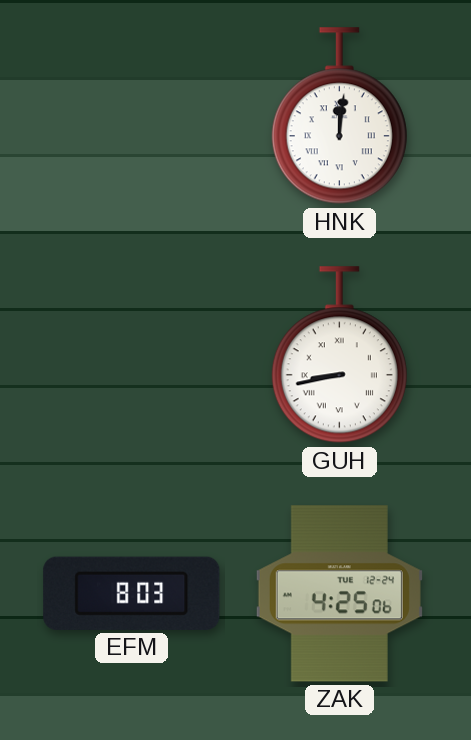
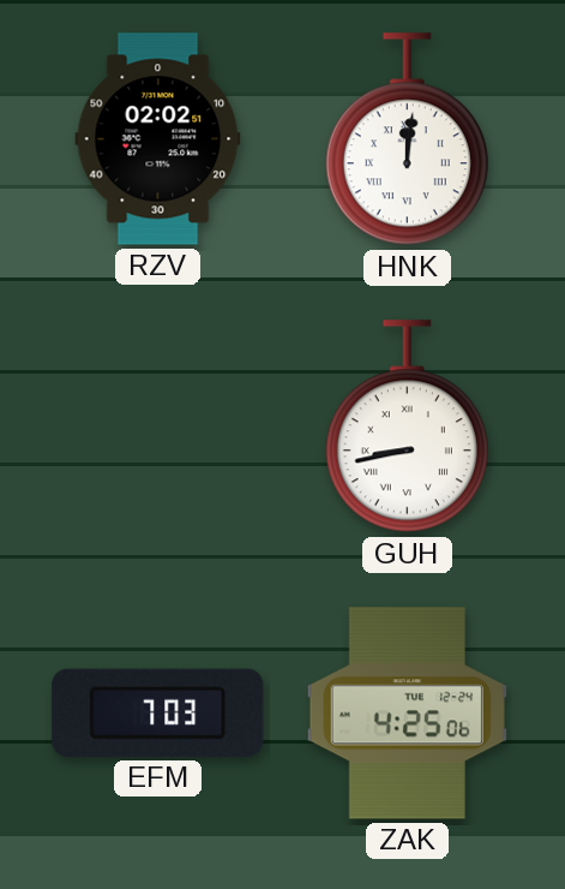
RZV: none -> 02:02 (158, 139)
EFM: 8:03 -> 7:03 (158, 712)
